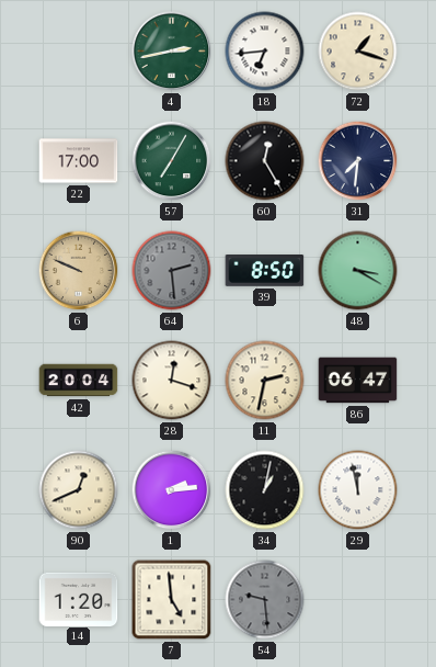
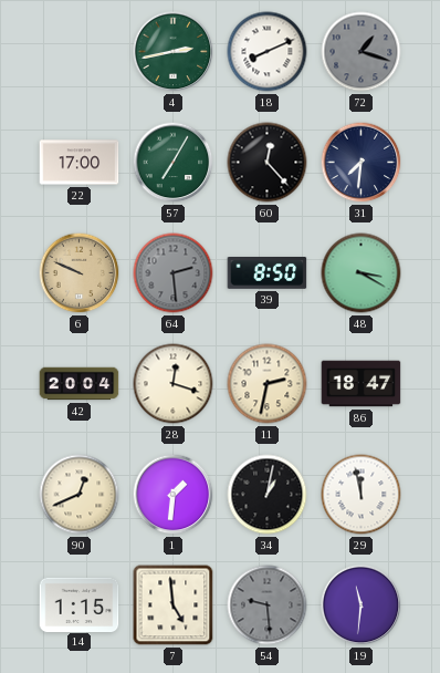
18: 6:44 -> 8:11 (268, 52)
72 dial: cream -> grey (362, 52)
60: 12:25 -> 12:23 (268, 163)
86: 06:47 -> 18:47 (362, 384)
1: 2:14 -> 1:31 (174, 495)
14: 1:20 -> 1:15 (80, 604)
19: none -> 11:31 (362, 605)
